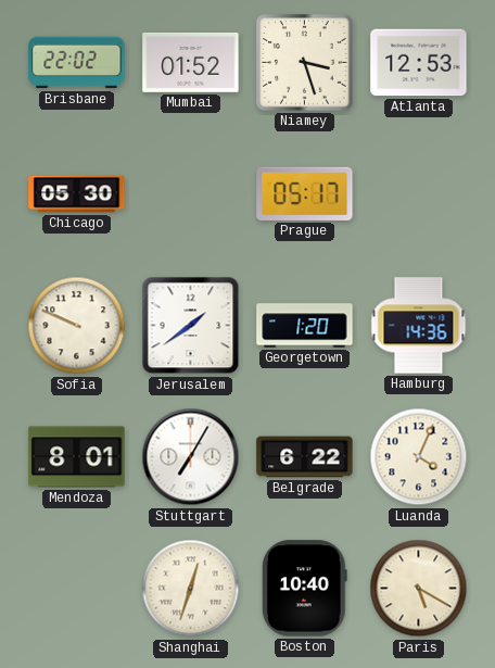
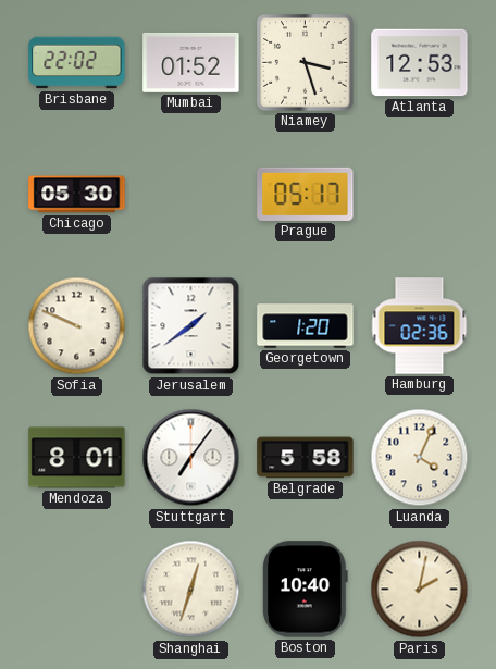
Hamburg: 14:36 -> 02:36 (420, 326)
Stuttgart: 7:05 -> 7:06 (191, 458)
Belgrade: 6:22 -> 5:58 (306, 458)
Paris: 5:20 -> 2:02 (420, 590)
